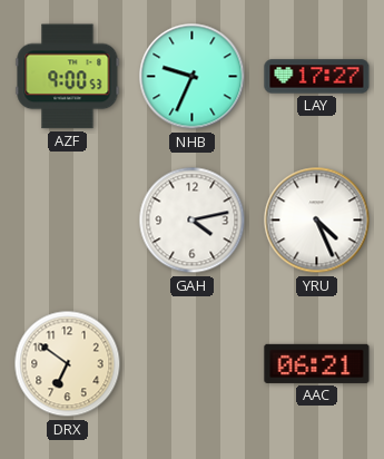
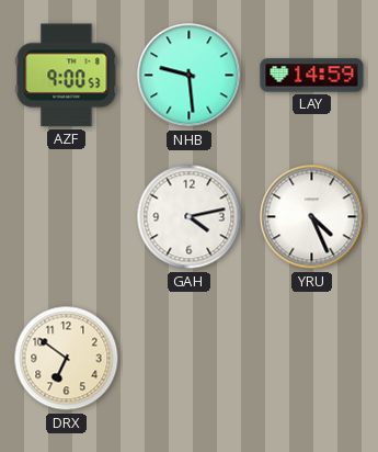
NHB: 9:34 -> 9:29 (190, 76)
LAY: 17:27 -> 14:59 (312, 76)
AAC: 06:21 -> none (317, 363)
